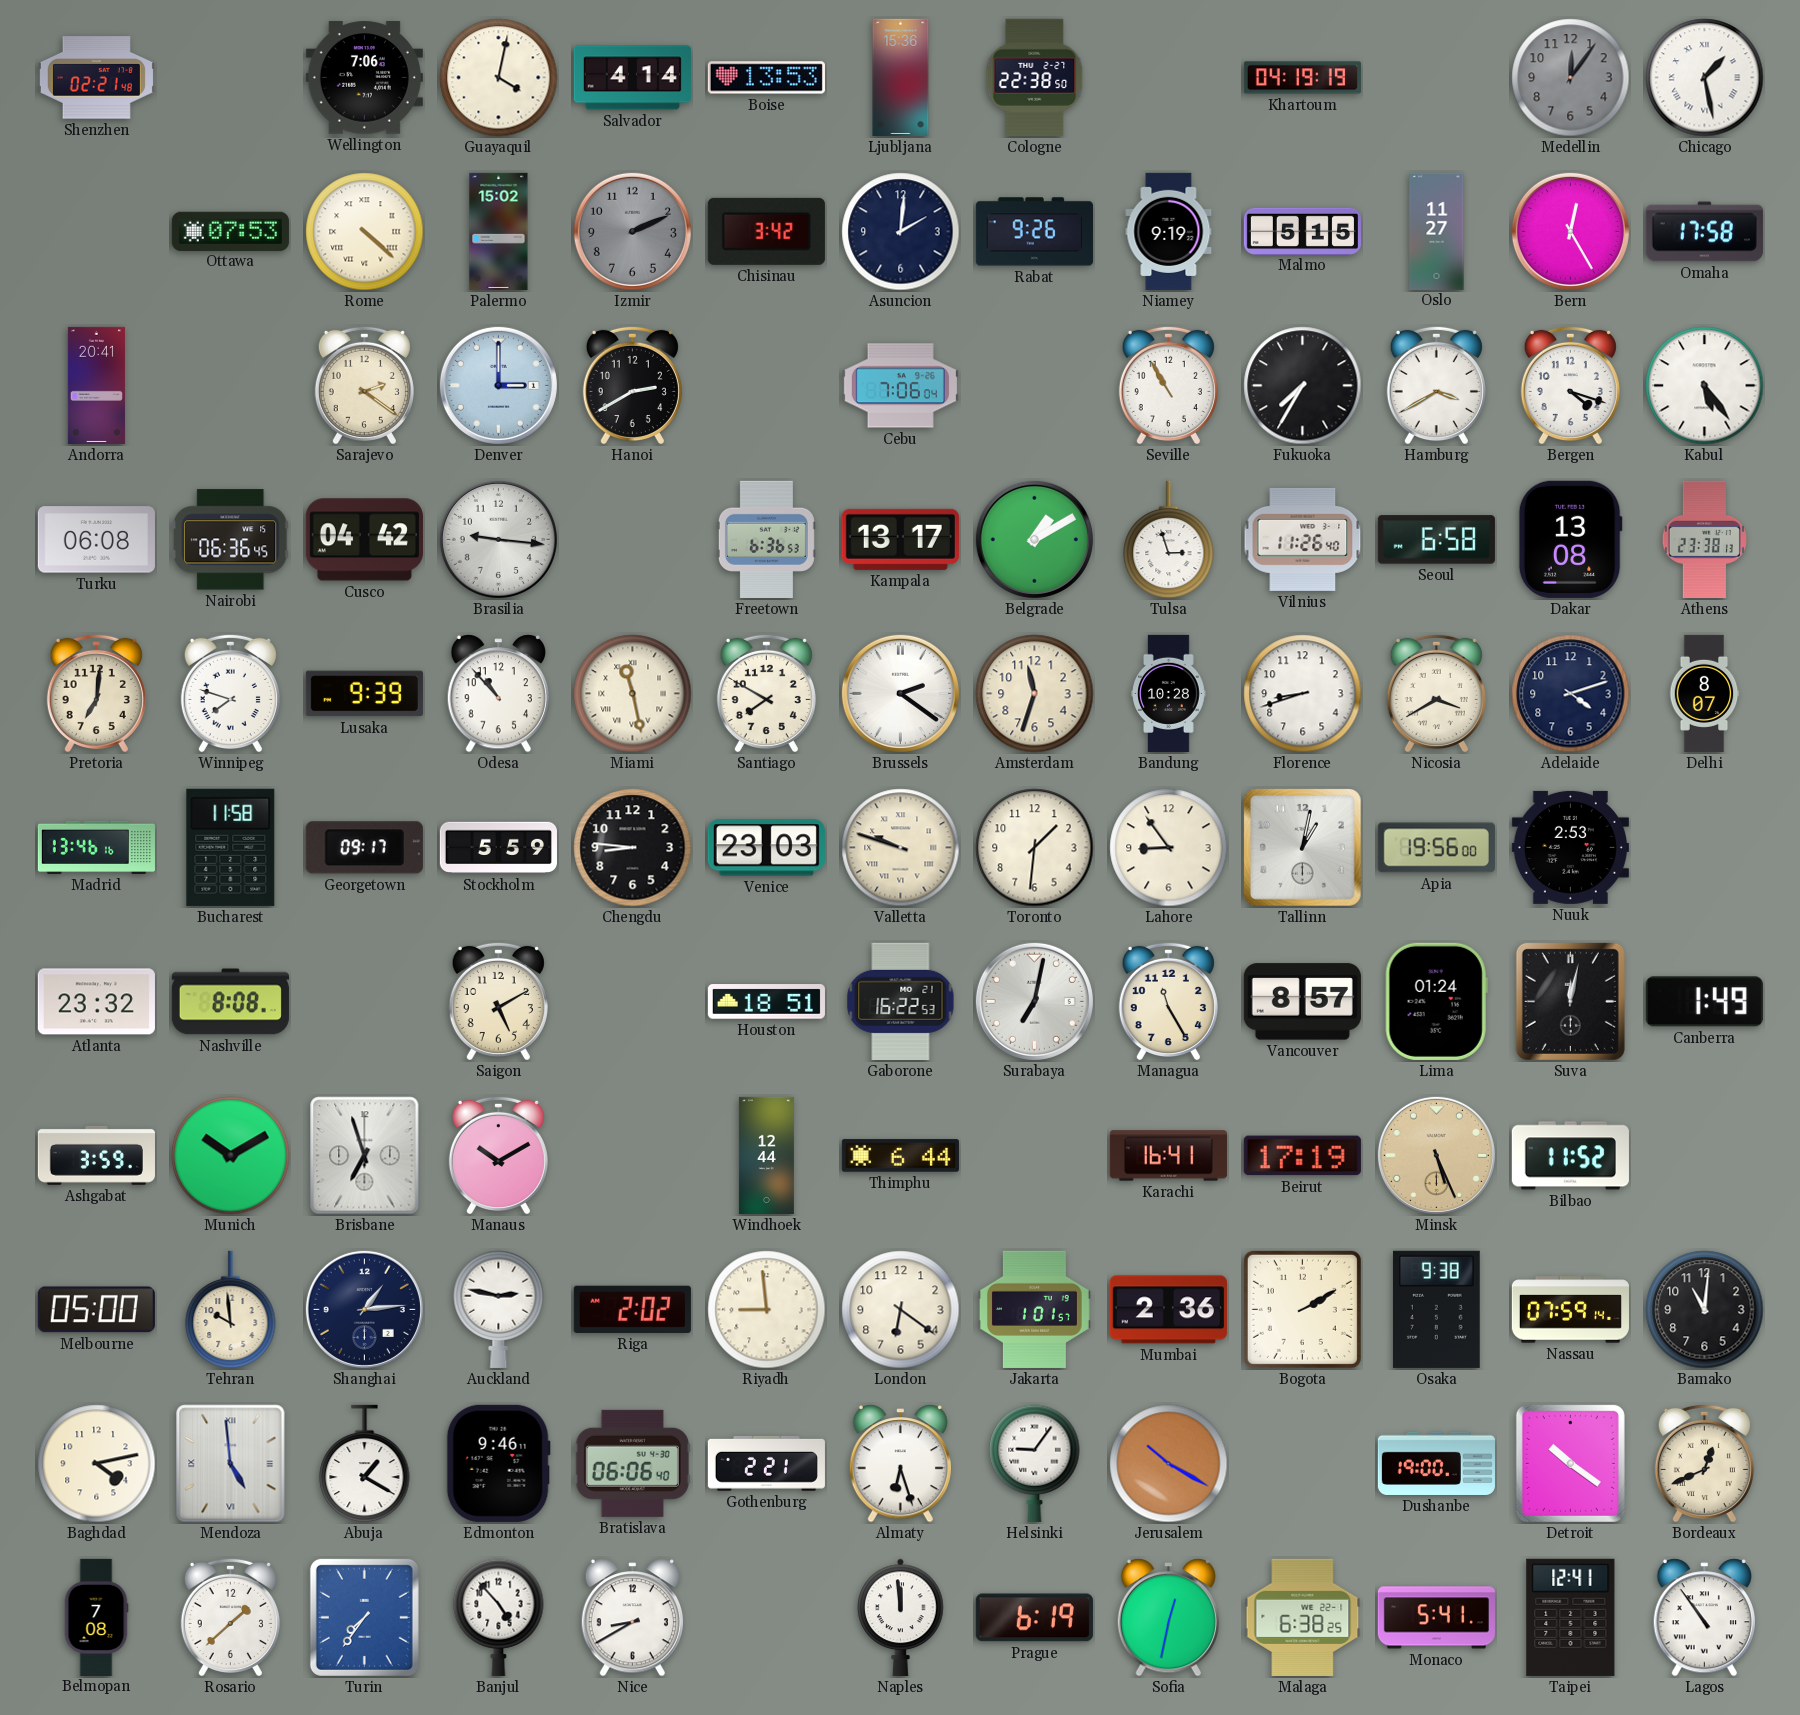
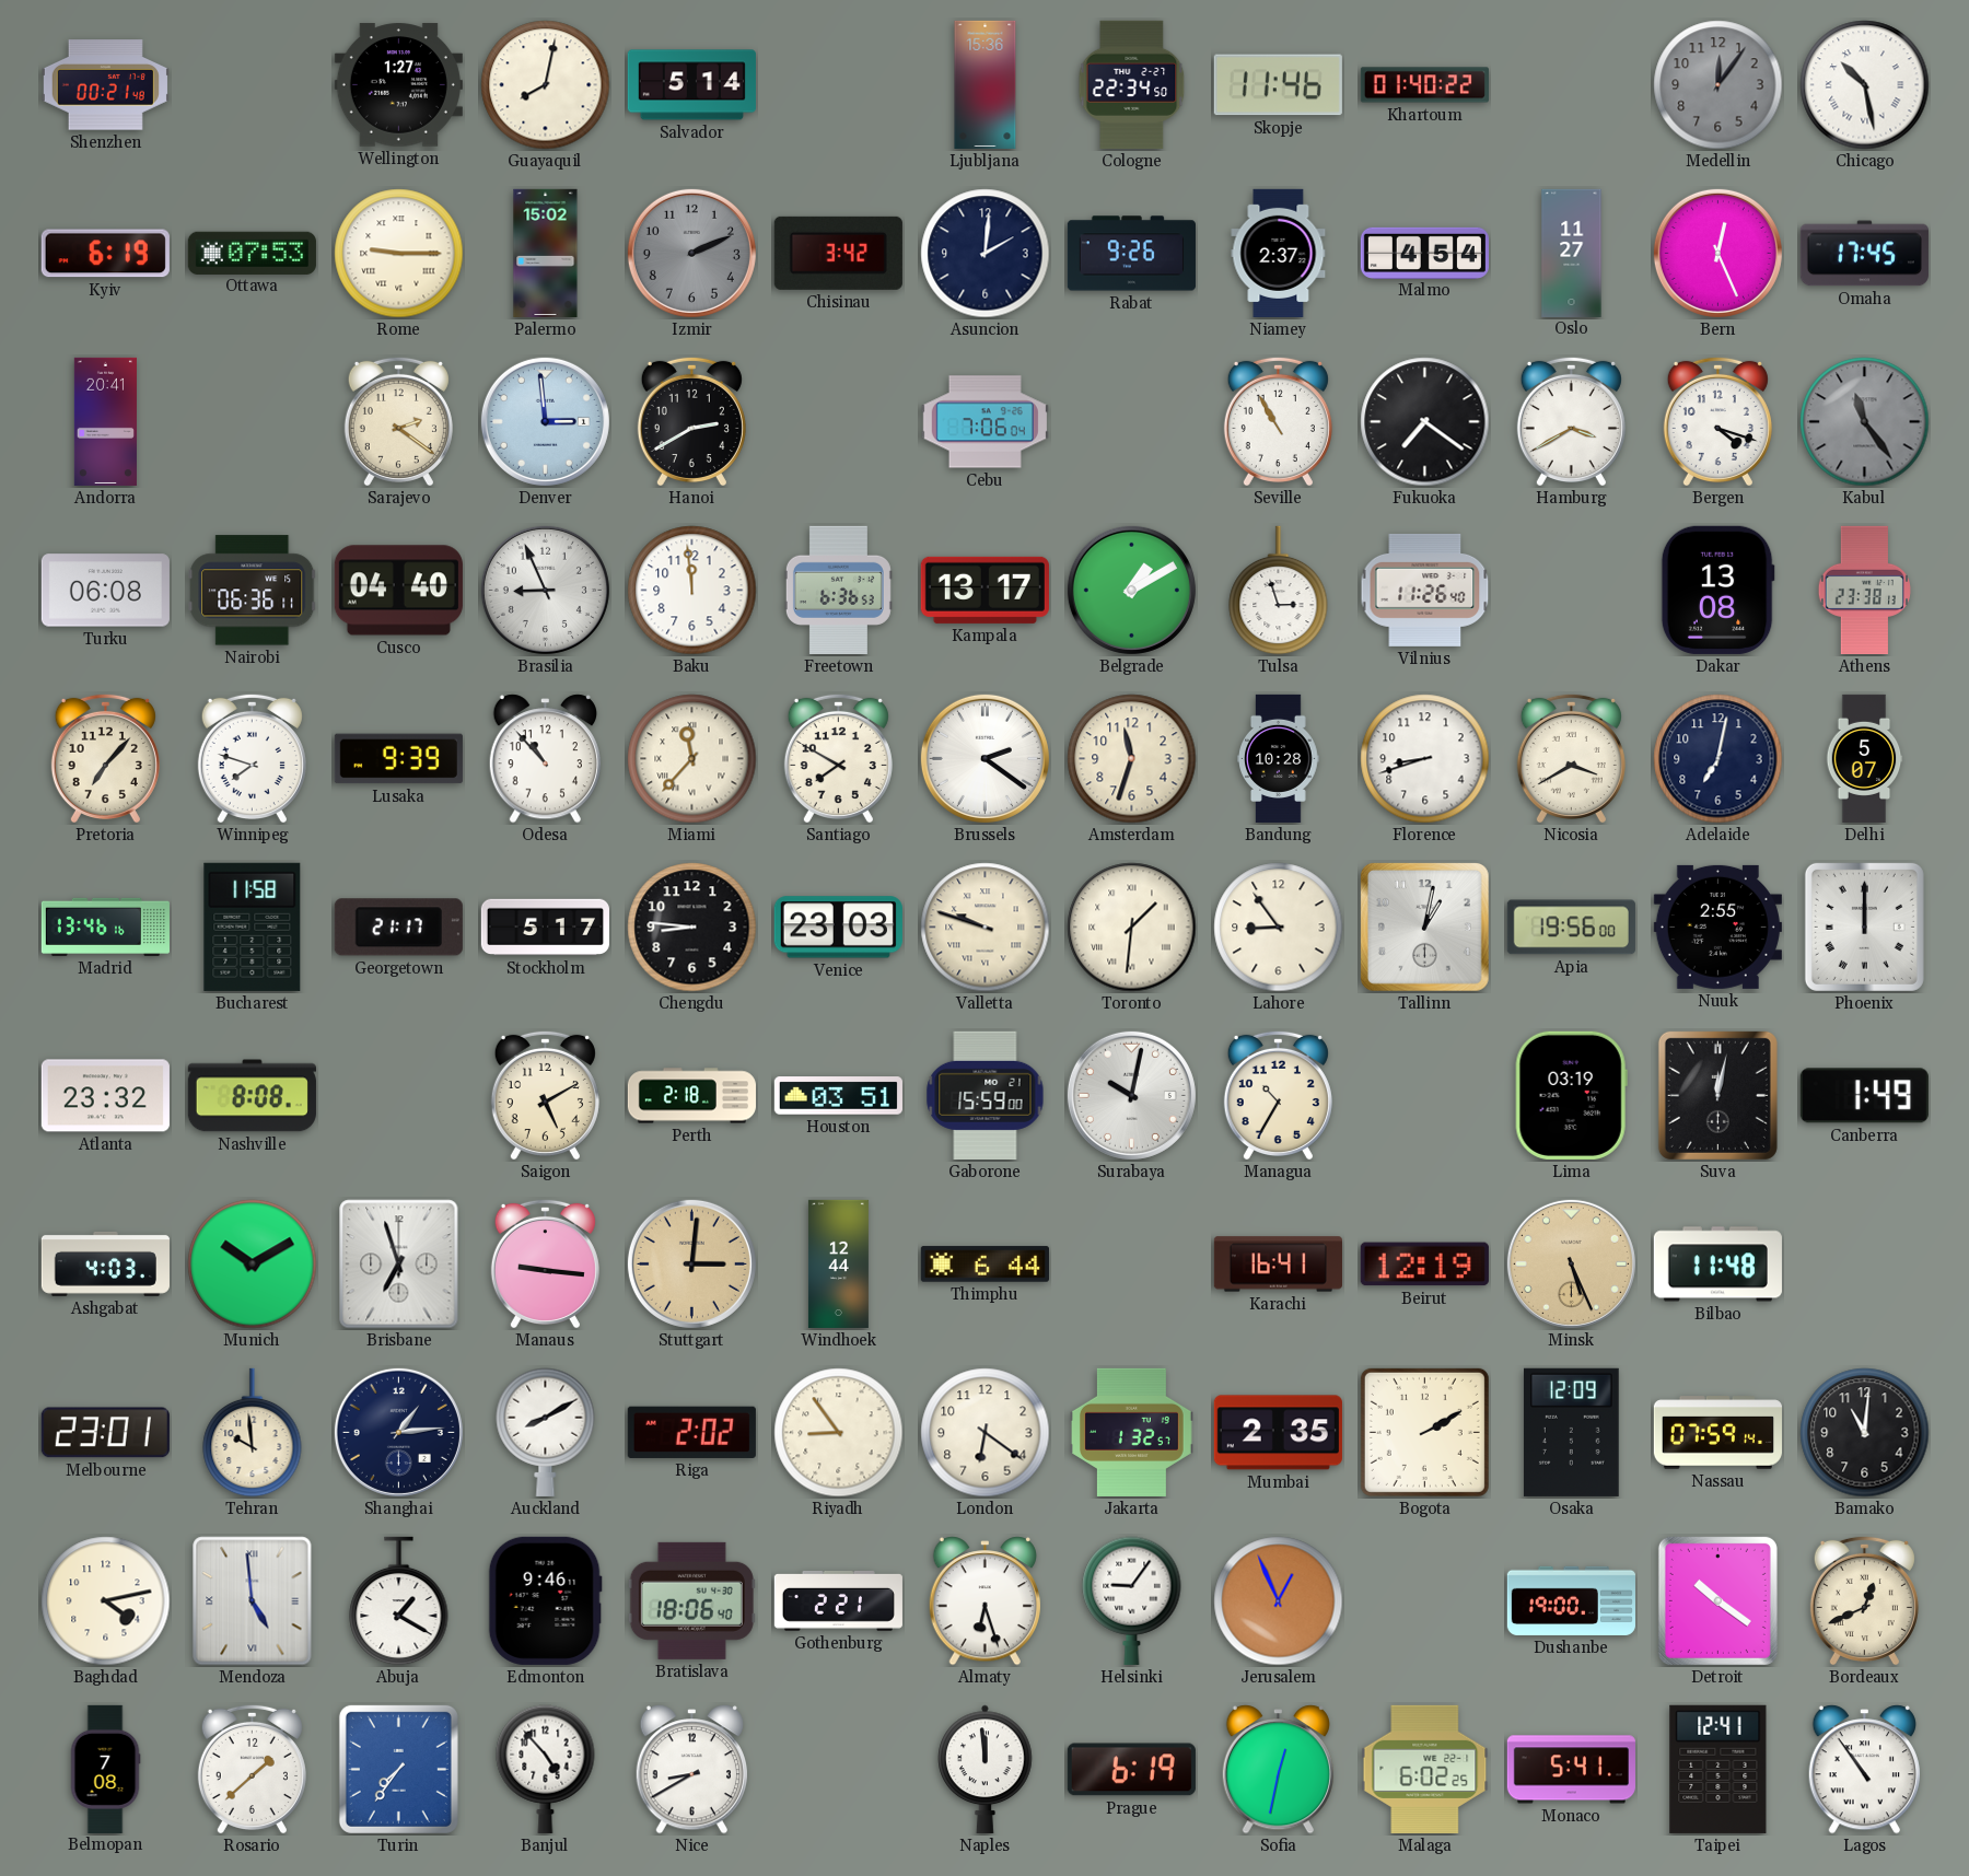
Shenzhen: 02:21 -> 00:21 (105, 85)
Wellington: 7:06 -> 1:27 (398, 85)
Guayaquil: 4:02 -> 8:02 (546, 85)
Salvador: 4:14 -> 5:14 (691, 85)
Boise: 13:53 -> none (766, 78)
Cologne: 22:38 -> 22:34 (1132, 84)
Skopje: none -> 11:46 (1278, 85)
Khartoum: 04:19 -> 01:40 (1424, 85)
Chicago: 1:28 -> 10:28 (1865, 85)
Kyiv: none -> 6:19 (105, 254)
Rome: 4:22 -> 9:15 (399, 254)
Niamey: 9:19 -> 2:37 (1279, 253)
Malmo: 5:15 -> 4:54 (1424, 253)
Bern: 12:25 -> 12:26 (1717, 253)
Omaha: 17:58 -> 17:45 (1864, 254)
Denver: 3:00 -> 2:59 (545, 421)
Fukuoka: 7:35 -> 7:21 (1425, 422)
Kabul: 5:24 -> 11:24 (1865, 422)
Kabul dial: white -> grey (1865, 422)
Nairobi: 06:36:45 -> 06:36:11 (253, 591)
Cusco: 04:42 -> 04:40 (398, 591)
Brasilia: 9:16 -> 8:56 (545, 590)
Baku: none -> 11:59 (692, 591)
Seoul: 6:58 -> none (1436, 540)
Pretoria: 7:01 -> 7:07 (105, 758)
Miami: 11:28 -> 11:37 (692, 759)
Adelaide: 4:12 -> 7:02 (1718, 759)
Delhi: 8:07 -> 5:07 (1864, 758)
Georgetown: 09:17 -> 21:17 (398, 928)
Stockholm: 5:59 -> 5:17 (545, 928)
Toronto numerals: Arabic -> Roman (1132, 928)
Nuuk: 2:53 -> 2:55 (1717, 927)
Phoenix: none -> 12:00 (1864, 927)
Perth: none -> 2:18 (691, 1096)
Houston: 18:51 -> 03:51 (838, 1096)
Gaborone: 16:22 -> 15:59 (986, 1095)
Surabaya: 7:02 -> 10:02 (1131, 1095)
Managua: 11:25 -> 10:35 (1278, 1095)
Vancouver: 8:57 -> none (1302, 1002)
Lima: 01:24 -> 03:19 (1571, 1095)
Ashgabat: 3:59 -> 4:03 (105, 1263)
Manaus: 10:10 -> 9:16 (545, 1263)
Stuttgart: none -> 3:01 (691, 1263)
Beirut: 17:19 -> 12:19 (1424, 1265)
Bilbao: 11:52 -> 11:48 (1717, 1265)
Melbourne: 05:00 -> 23:01 (105, 1433)
Auckland: 2:47 -> 8:10 (546, 1432)
Riyadh: 8:59 -> 8:54 (839, 1433)
Jakarta: 1:01 -> 1:32 (1132, 1432)
Mumbai: 2:36 -> 2:35 (1278, 1433)
Osaka: 9:38 -> 12:09 (1571, 1432)
Bratislava: 06:06 -> 18:06 (691, 1600)
Jerusalem: 10:20 -> 12:56 (1279, 1601)
Malaga: 6:38 -> 6:02 (1425, 1769)
